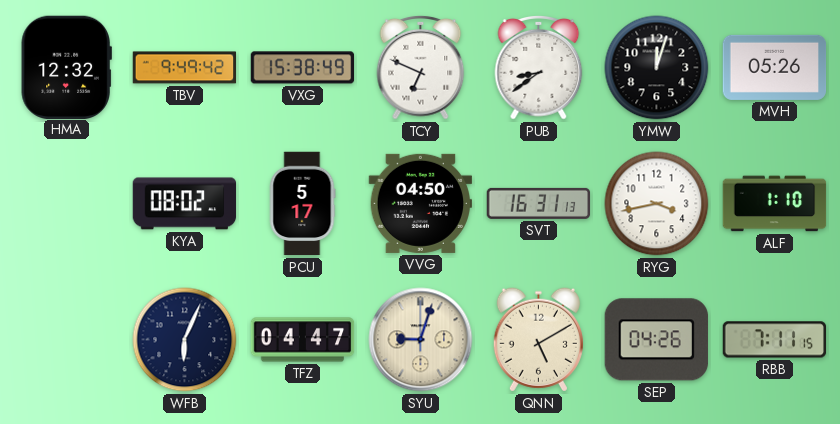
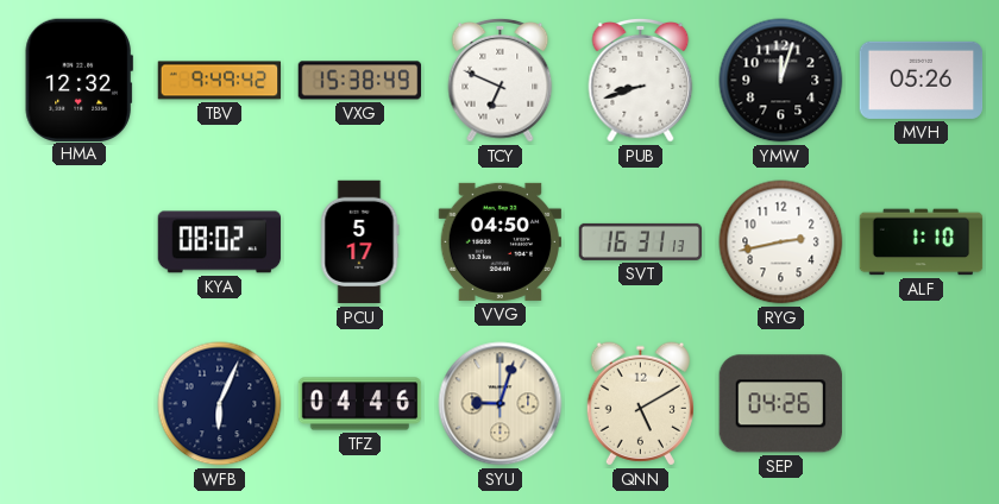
PUB: 8:39 -> 8:42 (641, 80)
RYG: 3:43 -> 2:43 (781, 242)
TFZ: 04:47 -> 04:46 (360, 404)
RBB: 7:11 -> none (775, 340)
